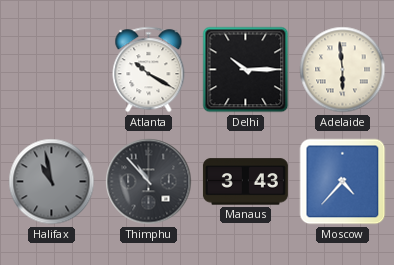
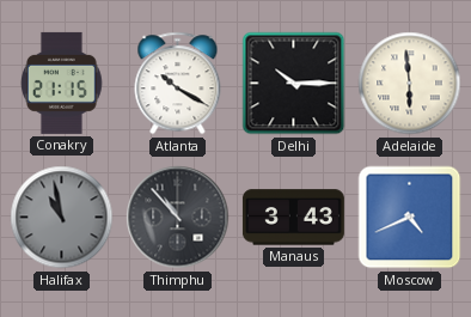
Conakry: none -> 21:15 (61, 83)
Moscow: 4:37 -> 4:41 (410, 218)
